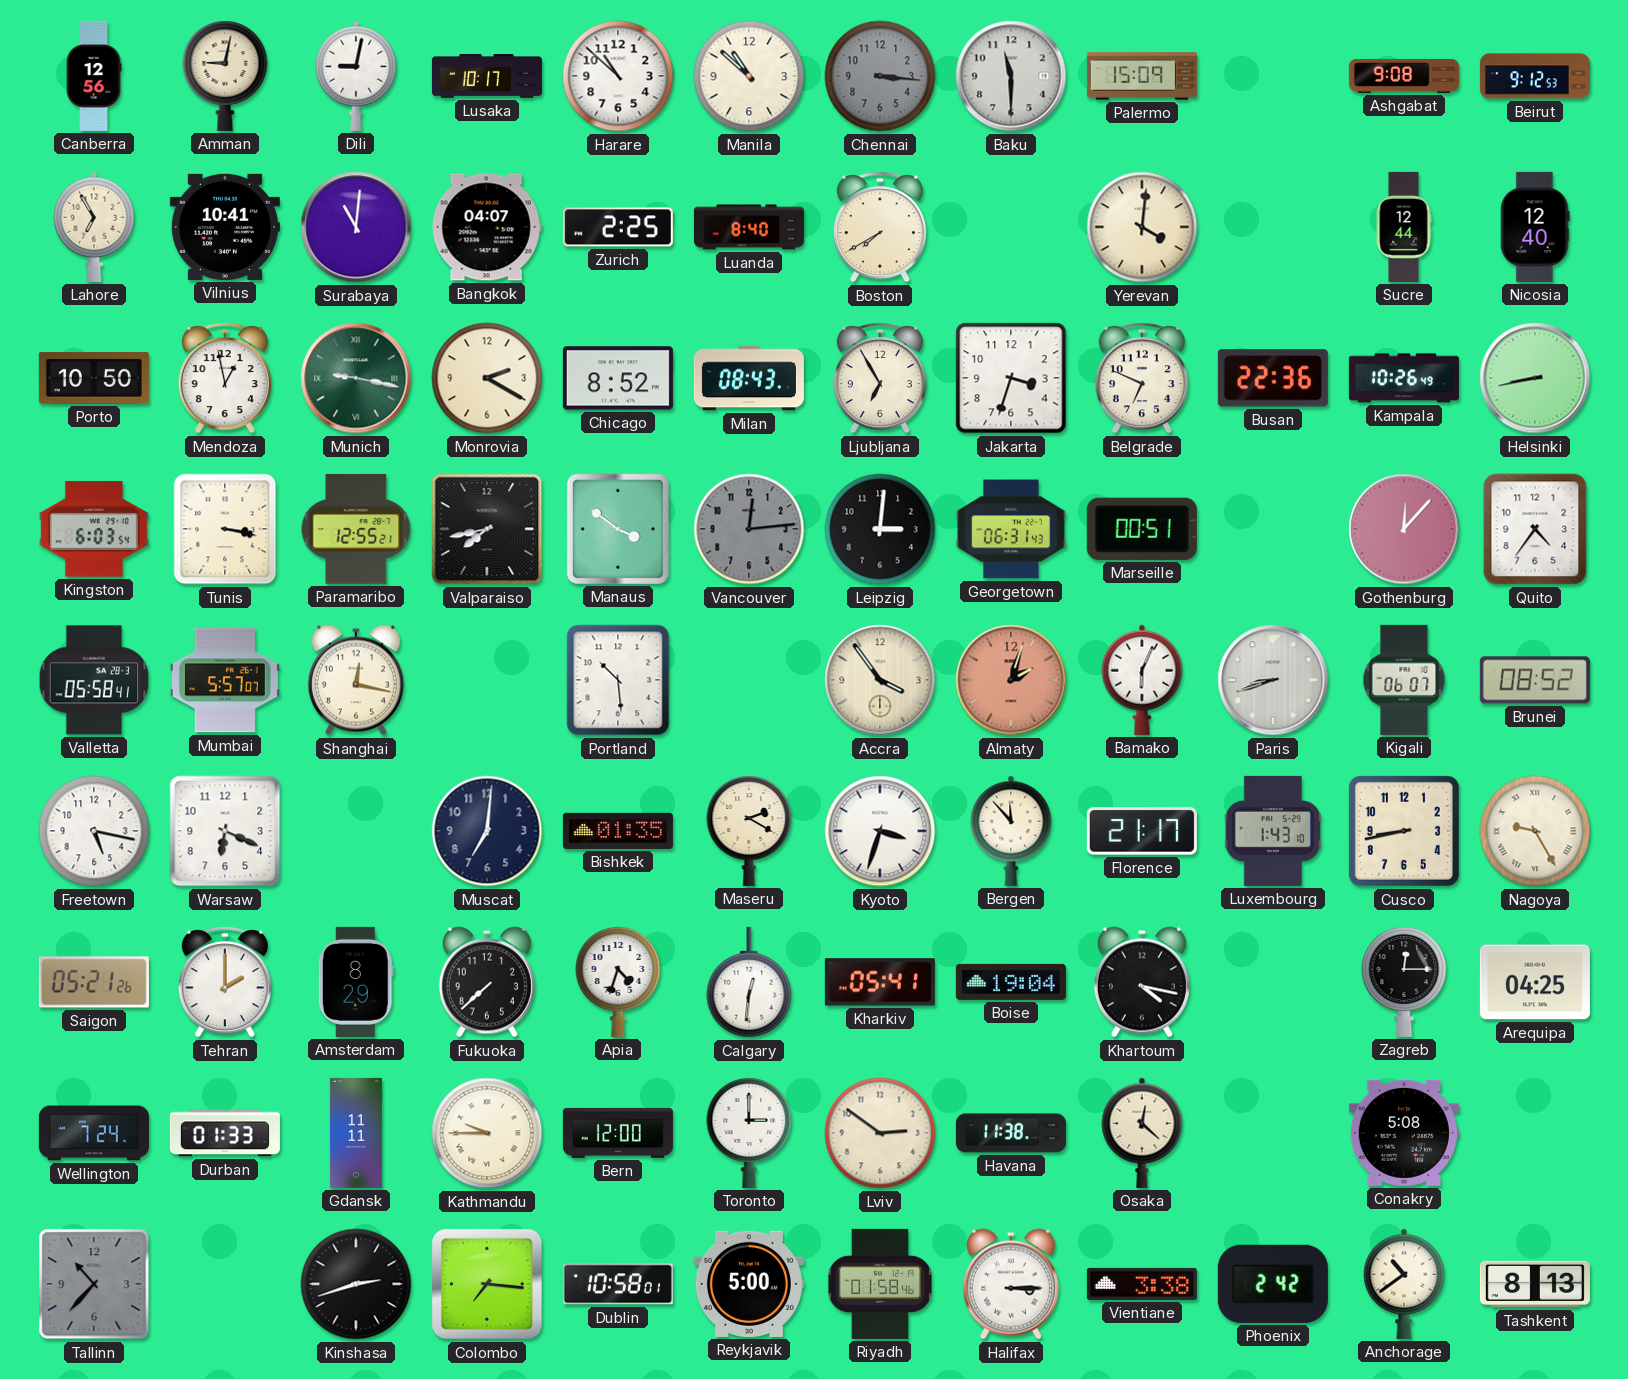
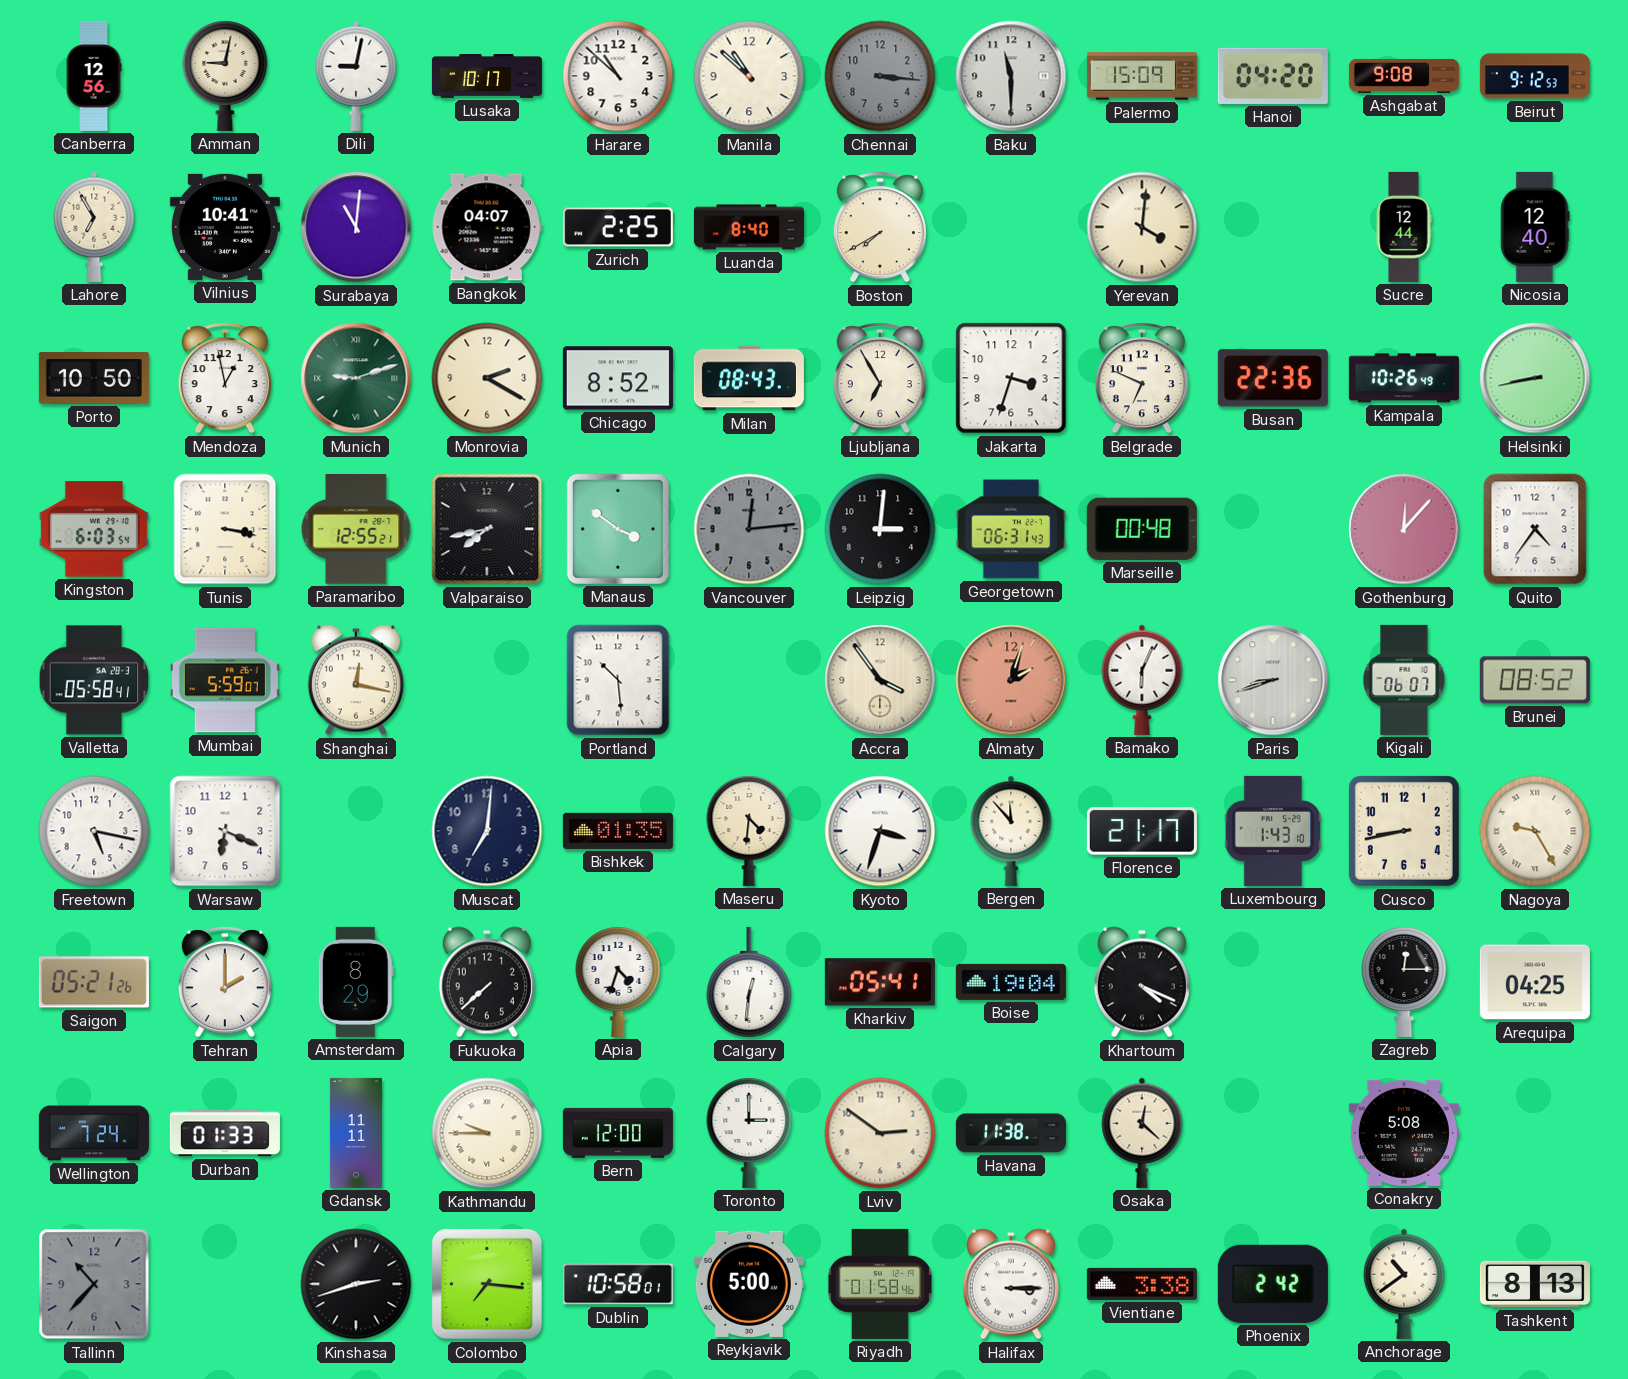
Hanoi: none -> 04:20 (1273, 76)
Munich: 9:17 -> 9:12 (356, 378)
Marseille: 00:51 -> 00:48 (1142, 529)
Mumbai: 5:57 -> 5:59 (225, 680)
Maseru: 2:20 -> 4:31 (749, 831)
Khartoum: 4:17 -> 4:19 (1142, 982)
